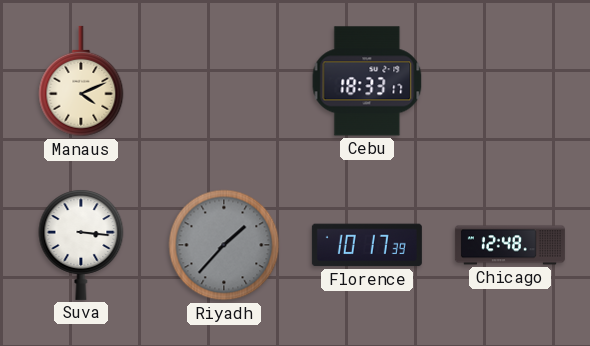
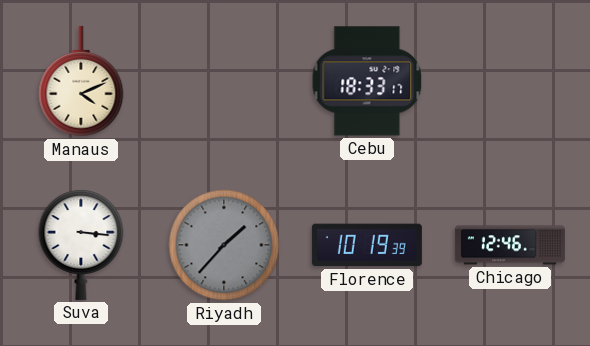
Florence: 10:17 -> 10:19 (367, 245)
Chicago: 12:48 -> 12:46 (510, 245)
